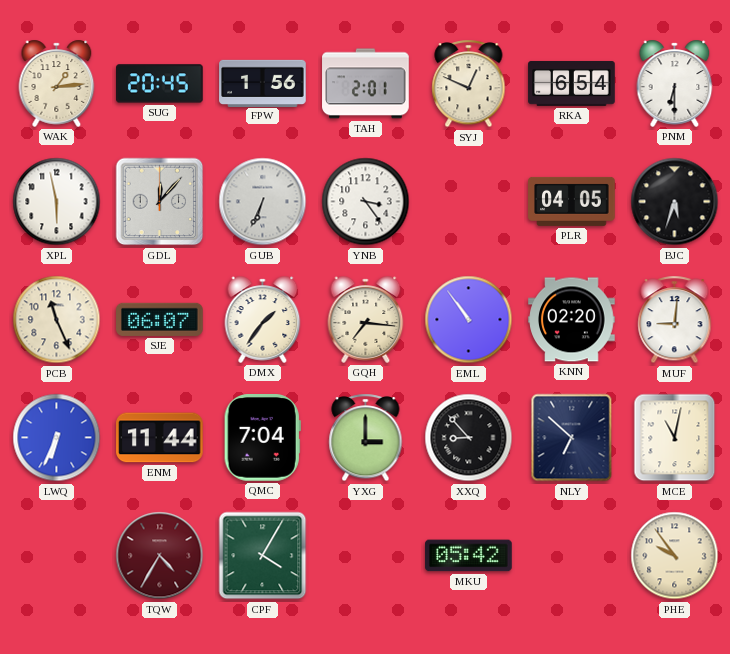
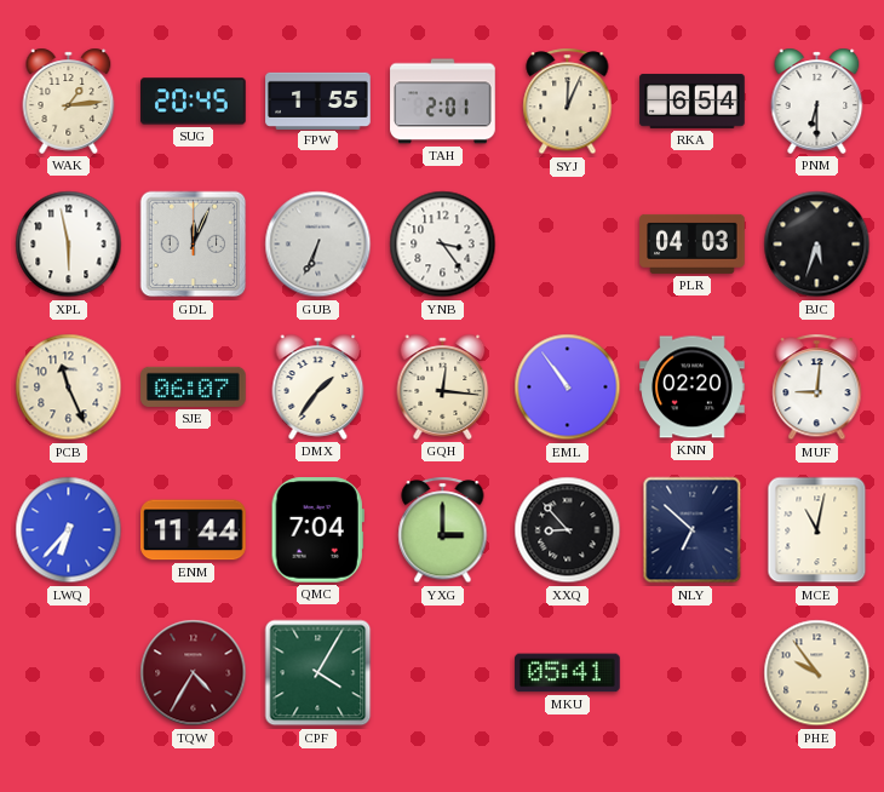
FPW: 1:56 -> 1:55 (318, 101)
SYJ: 12:49 -> 12:04 (568, 102)
GDL: 12:07 -> 12:04 (194, 245)
PLR: 04:05 -> 04:03 (693, 243)
GQH: 7:16 -> 12:16 (443, 386)
LWQ: 6:34 -> 6:37 (69, 530)
MKU: 05:42 -> 05:41 (568, 673)
